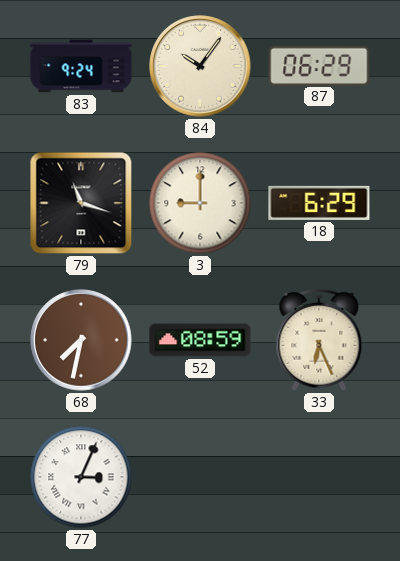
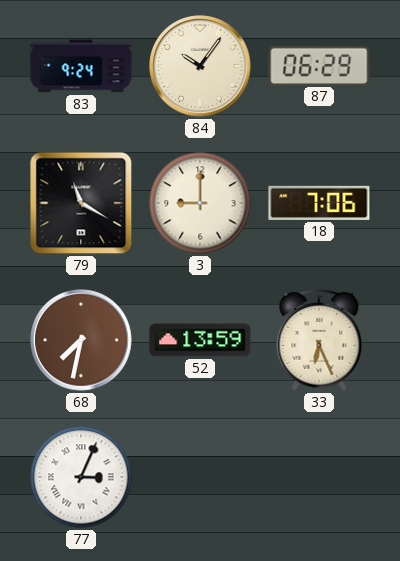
79: 11:18 -> 11:20 (81, 203)
18: 6:29 -> 7:06 (319, 203)
52: 08:59 -> 13:59 (200, 340)
